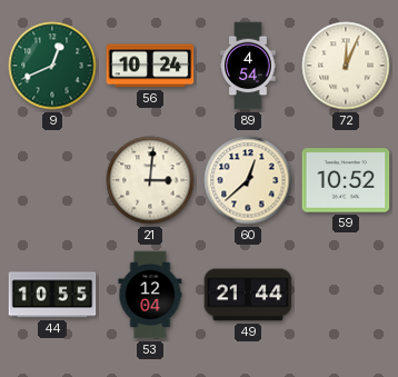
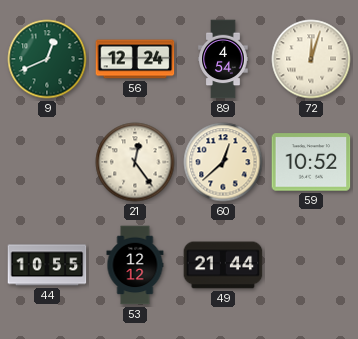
56: 10:24 -> 12:24 (135, 59)
72: 12:04 -> 12:03 (311, 59)
21: 3:01 -> 12:24 (135, 162)
53: 12:04 -> 12:12 (135, 265)
